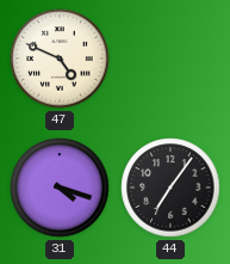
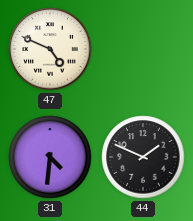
31: 4:18 -> 4:31 (50, 157)
44: 7:06 -> 1:49 (143, 157)
